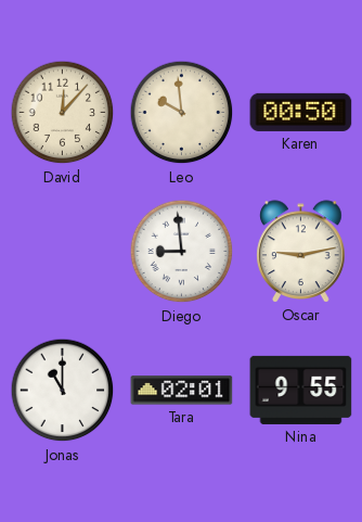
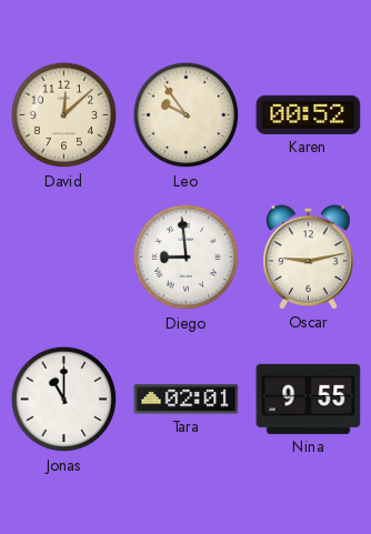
David: 12:07 -> 12:08 (64, 115)
Leo: 9:59 -> 9:54 (187, 115)
Karen: 00:50 -> 00:52 (309, 114)
